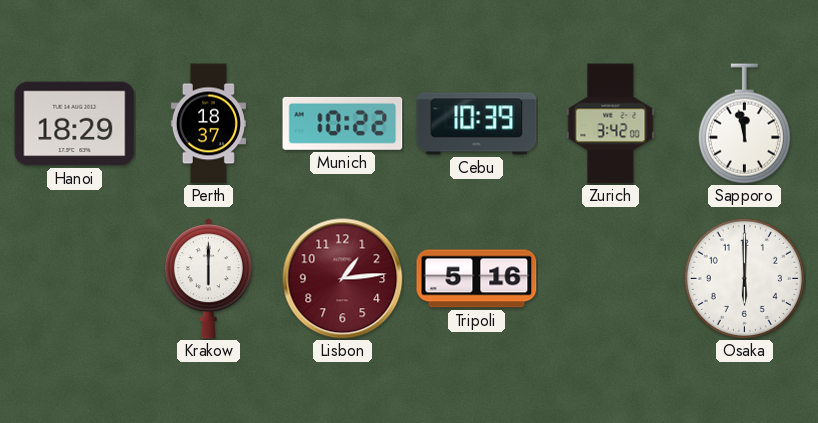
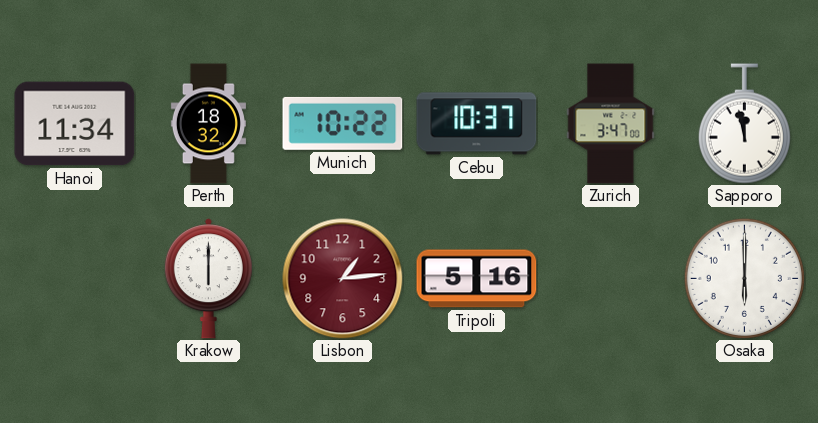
Hanoi: 18:29 -> 11:34 (75, 124)
Perth: 18:37 -> 18:32 (208, 124)
Cebu: 10:39 -> 10:37 (477, 124)
Zurich: 3:42 -> 3:47 (611, 124)
